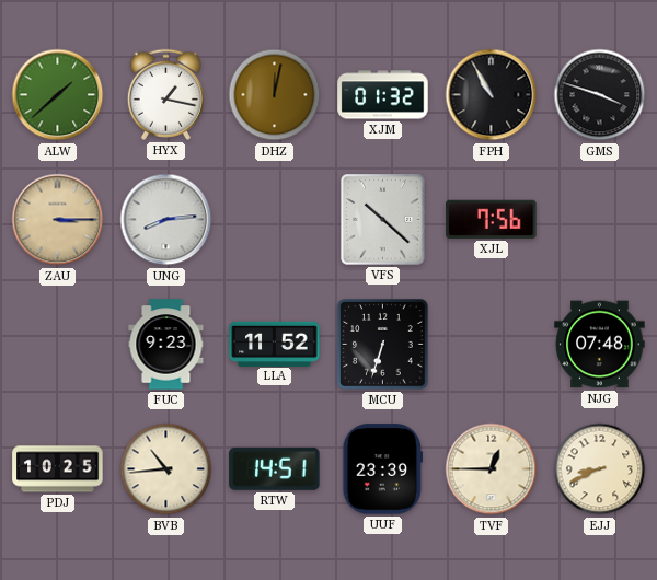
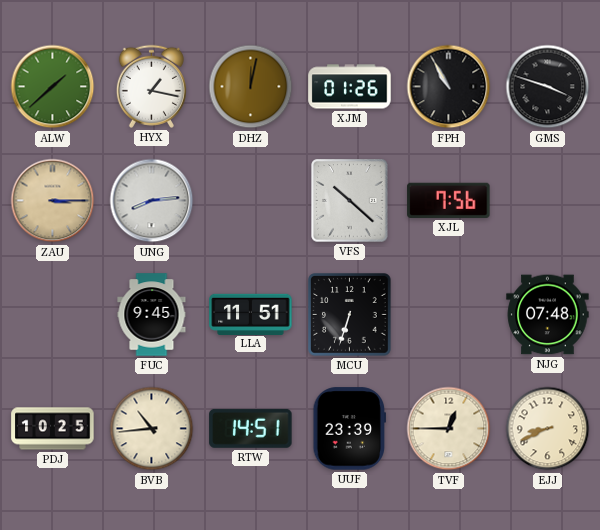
XJM: 01:32 -> 01:26 (350, 87)
FUC: 9:23 -> 9:45 (152, 315)
LLA: 11:52 -> 11:51 (251, 314)
